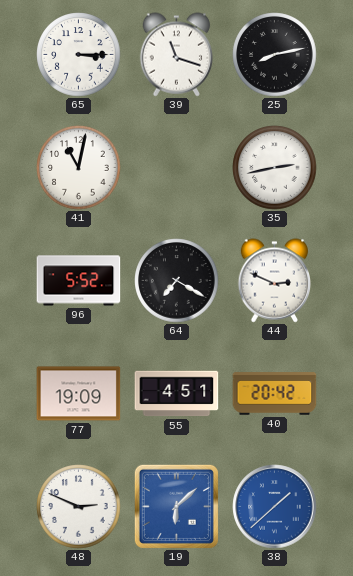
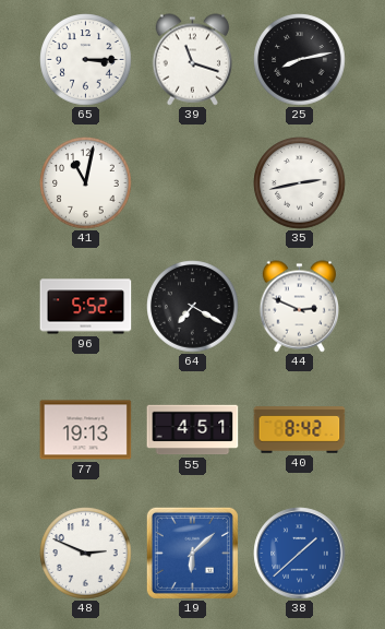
77: 19:09 -> 19:13 (86, 430)
40: 20:42 -> 8:42 (300, 430)
